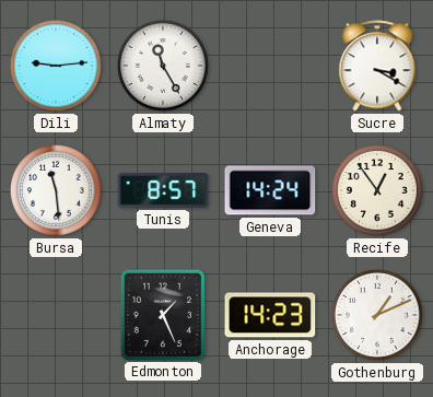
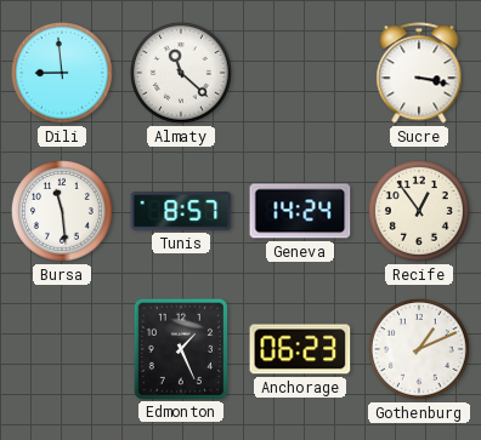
Dili: 9:14 -> 8:59 (63, 74)
Almaty: 11:25 -> 11:22 (182, 74)
Sucre: 3:20 -> 3:17 (419, 73)
Anchorage: 14:23 -> 06:23 (300, 349)
